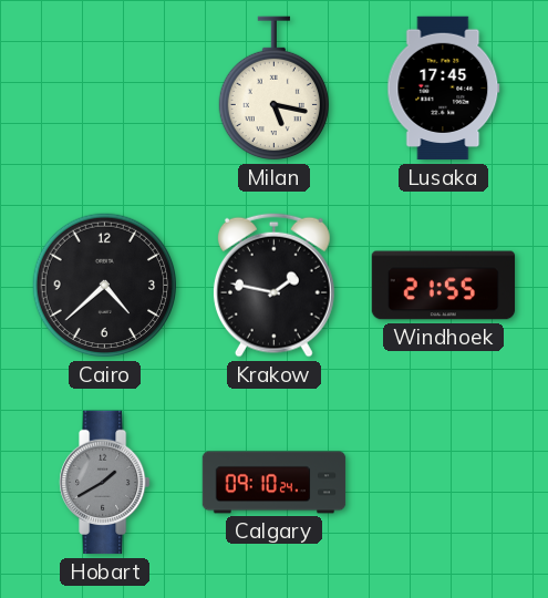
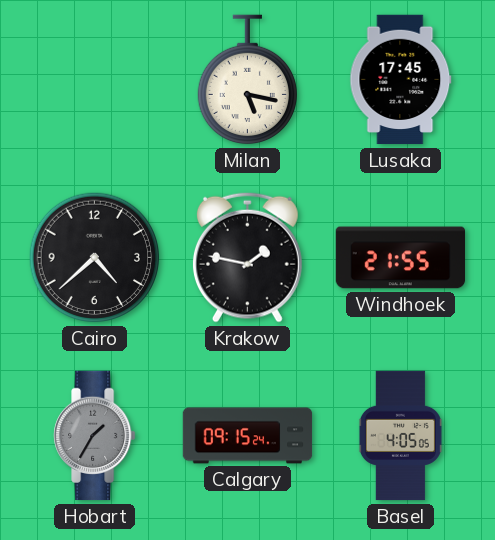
Hobart: 1:40 -> 1:35 (95, 436)
Calgary: 09:10 -> 09:15 (248, 436)
Basel: none -> 4:05 (400, 436)
